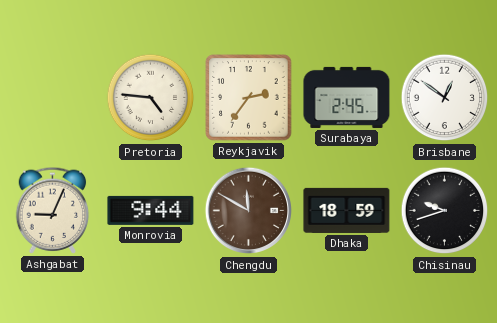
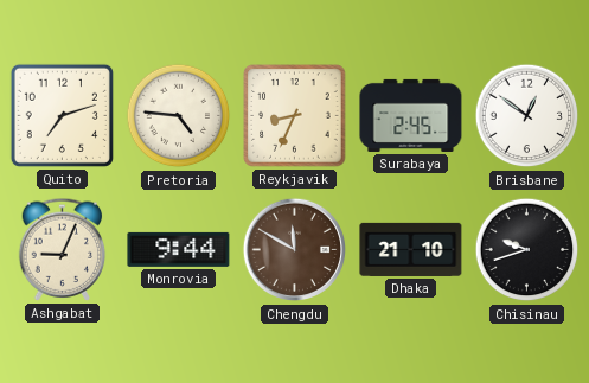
Quito: none -> 7:12 (62, 115)
Reykjavik: 2:36 -> 8:34 (295, 116)
Dhaka: 18:59 -> 21:10 (411, 249)
